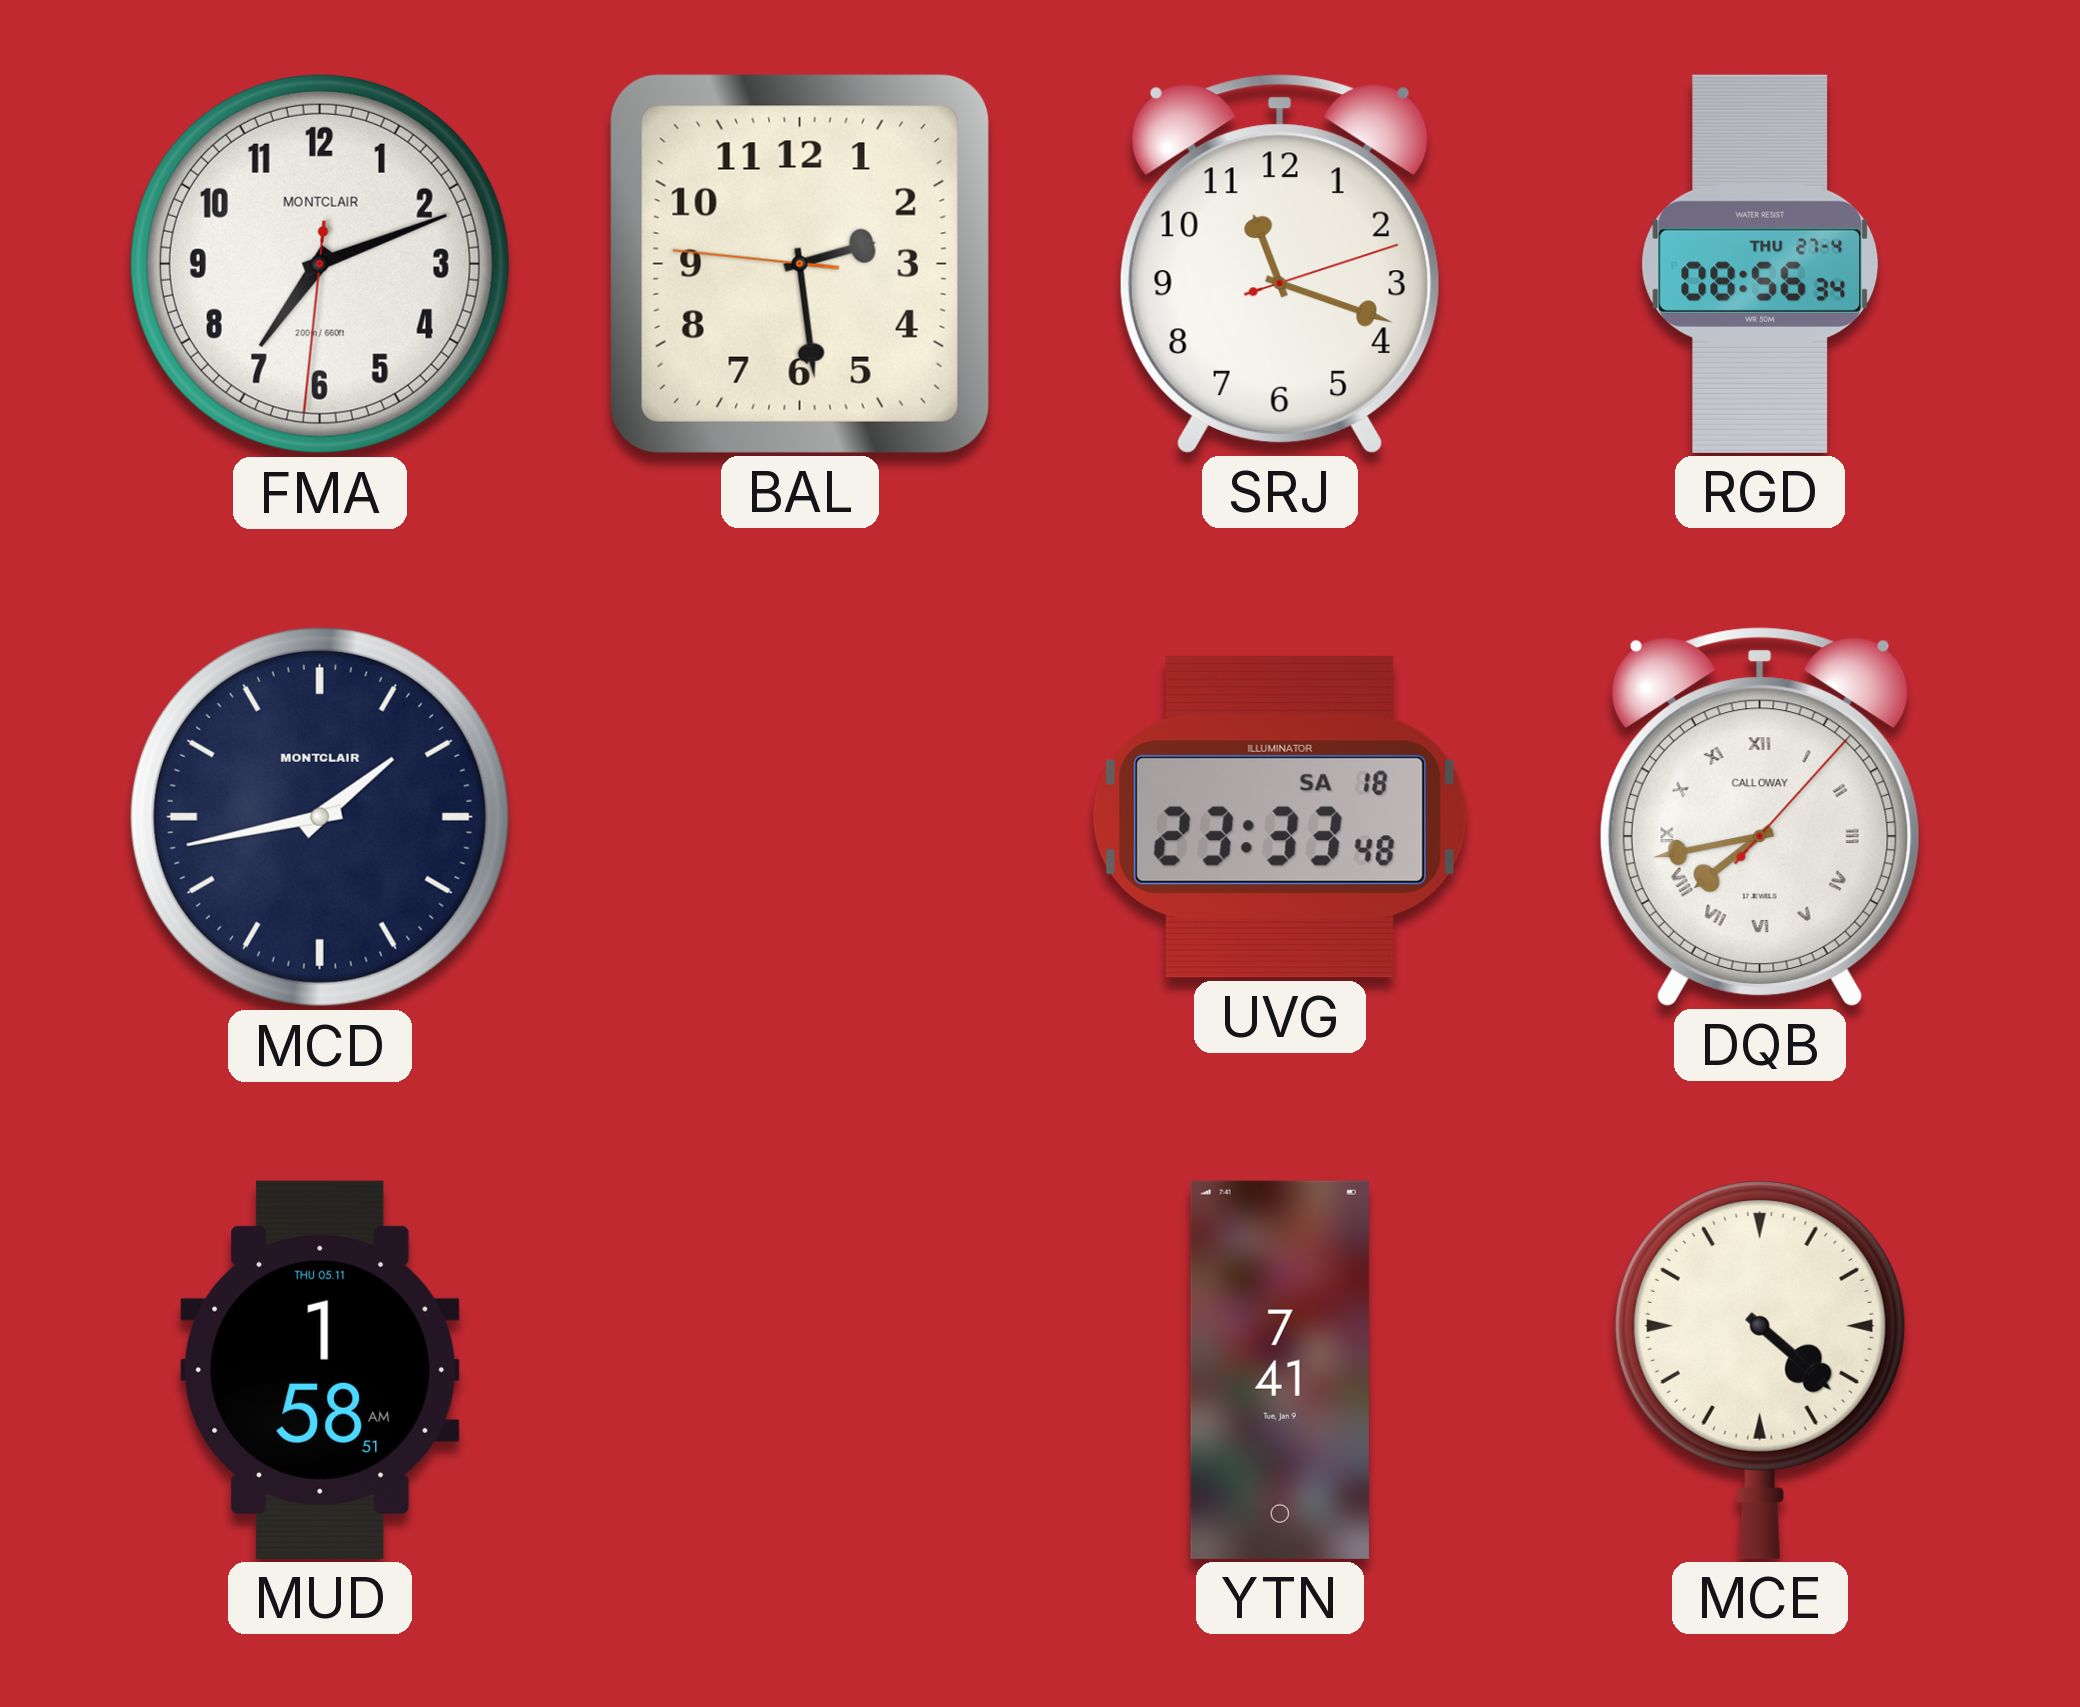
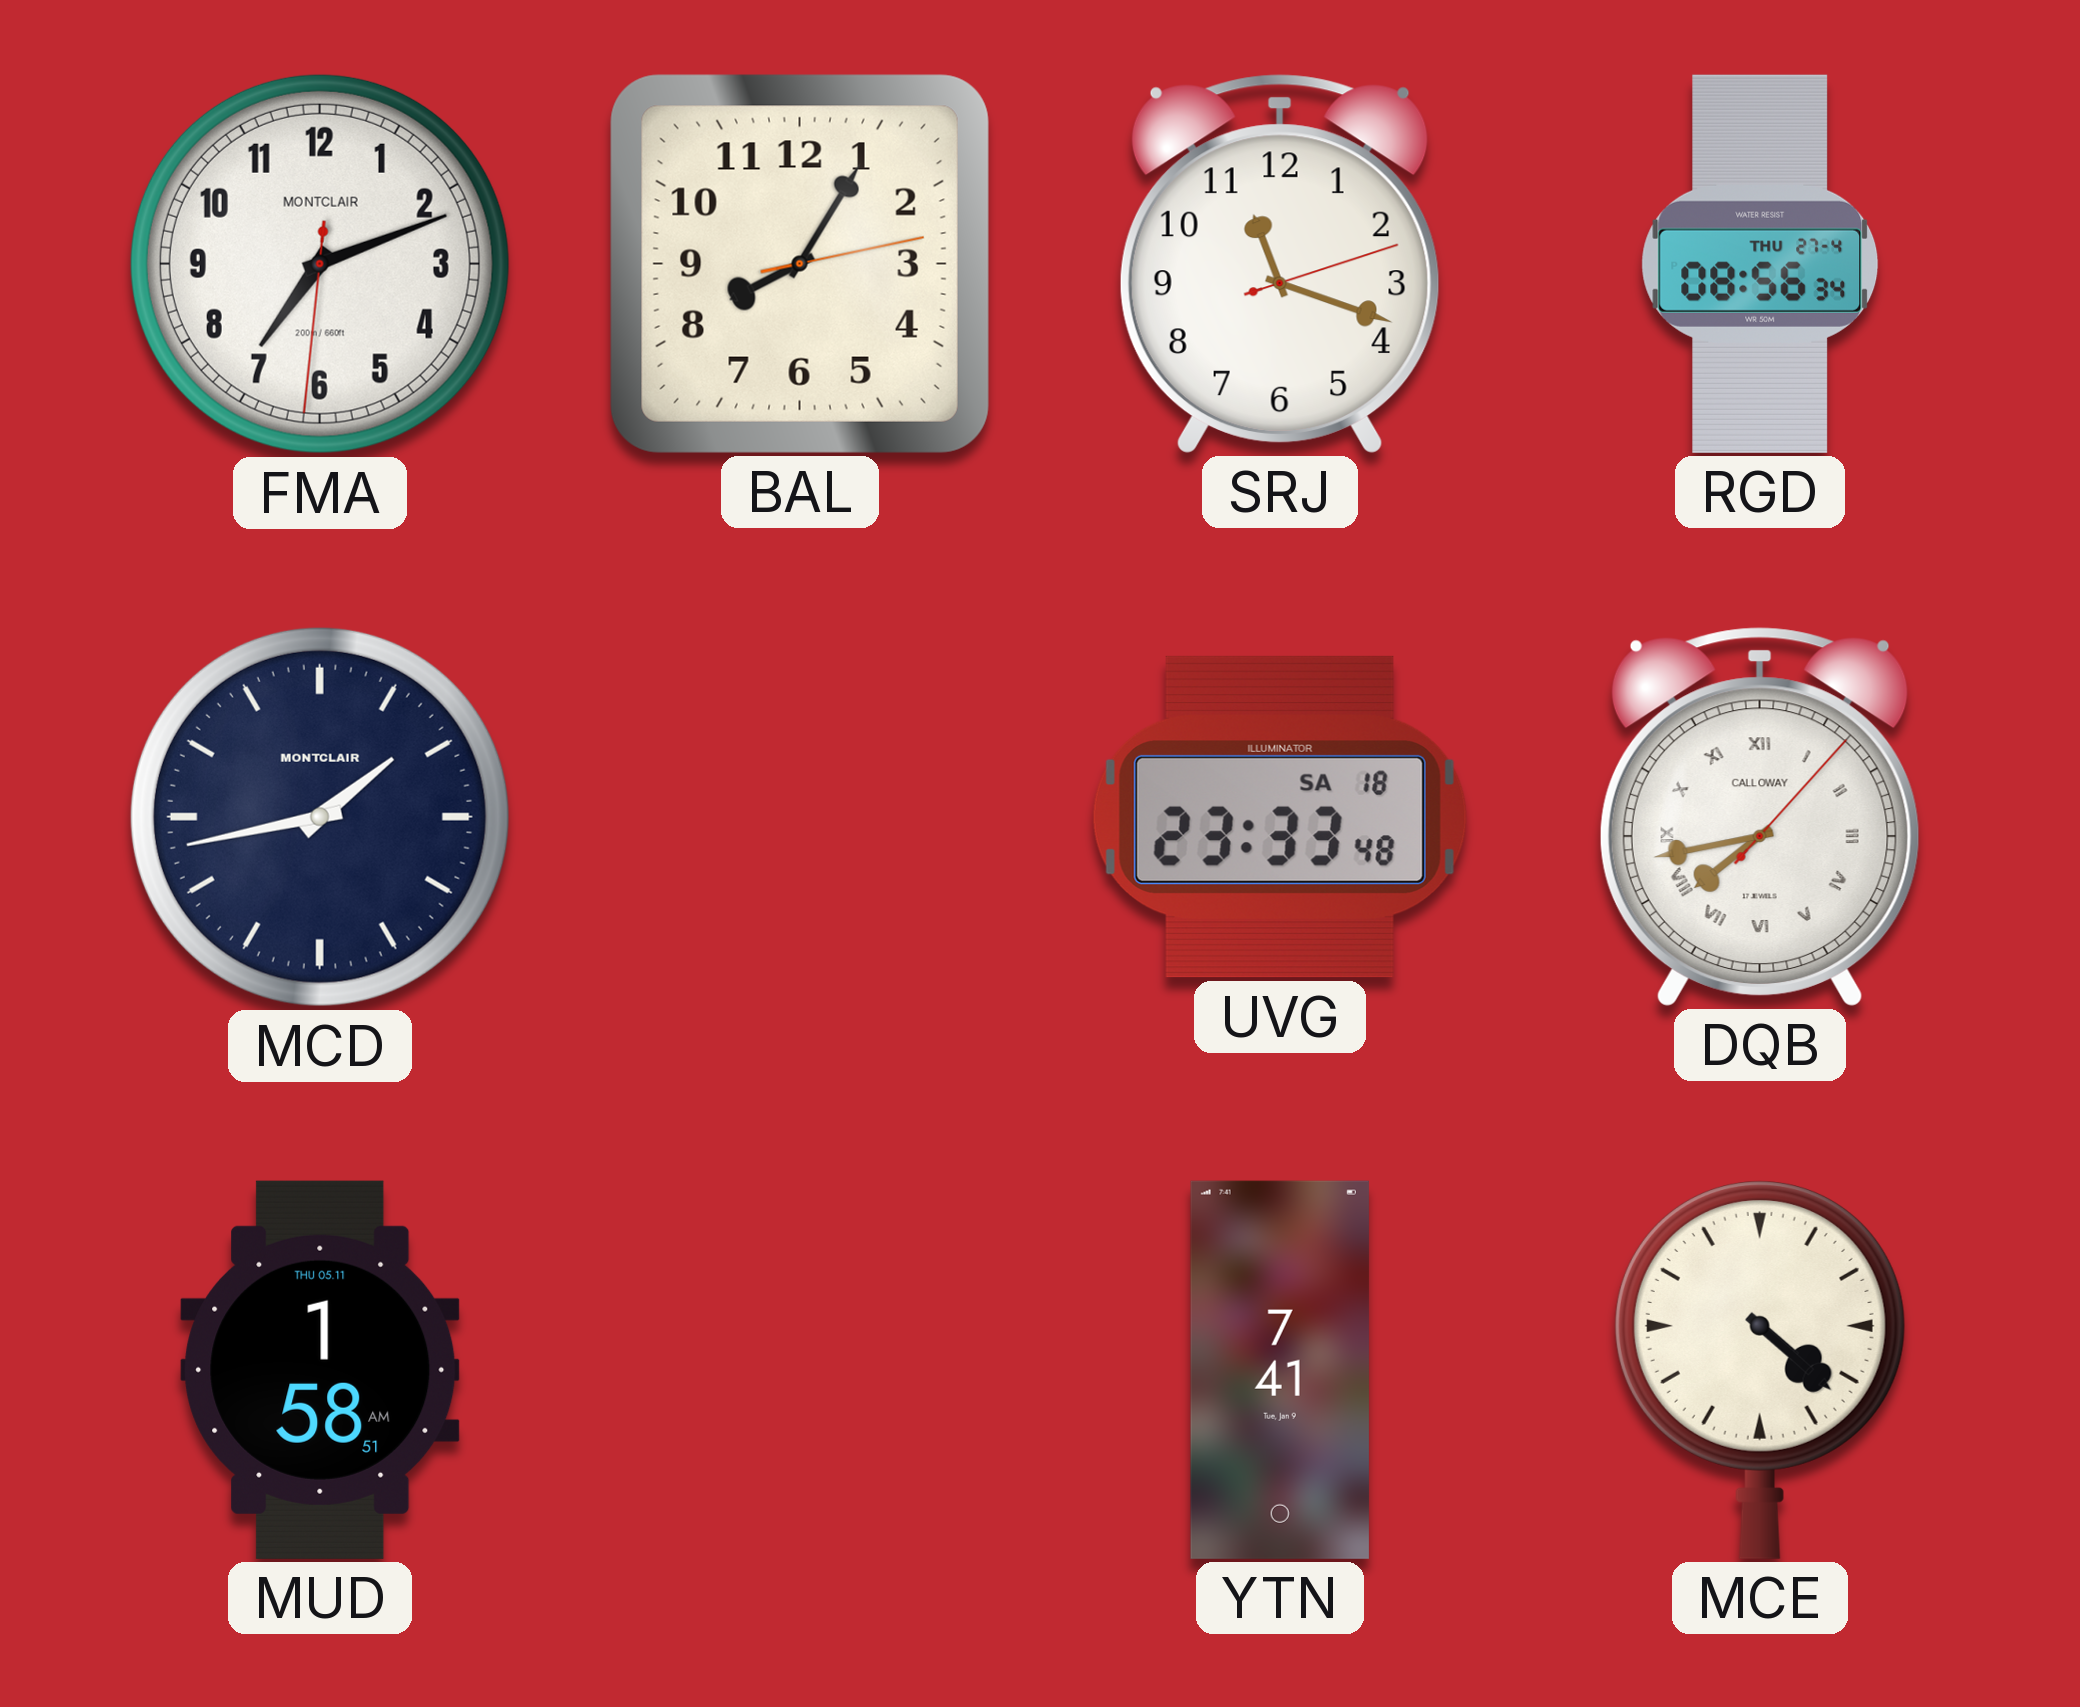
BAL: 2:28 -> 8:05 (800, 264)
